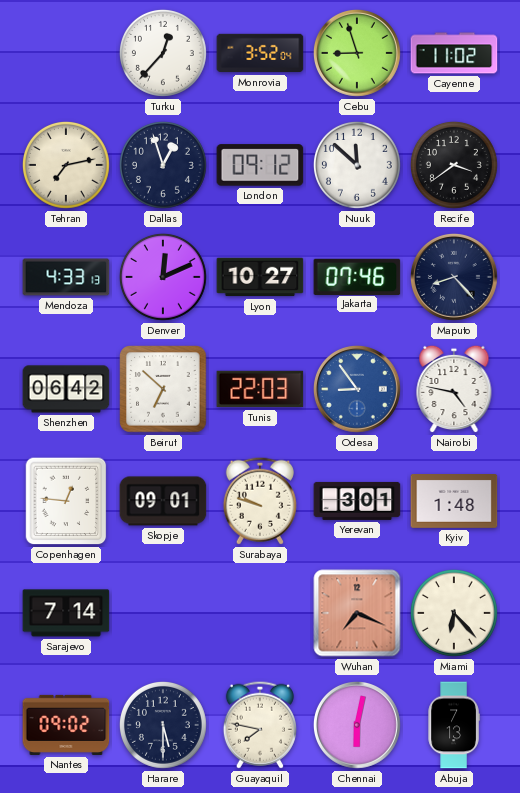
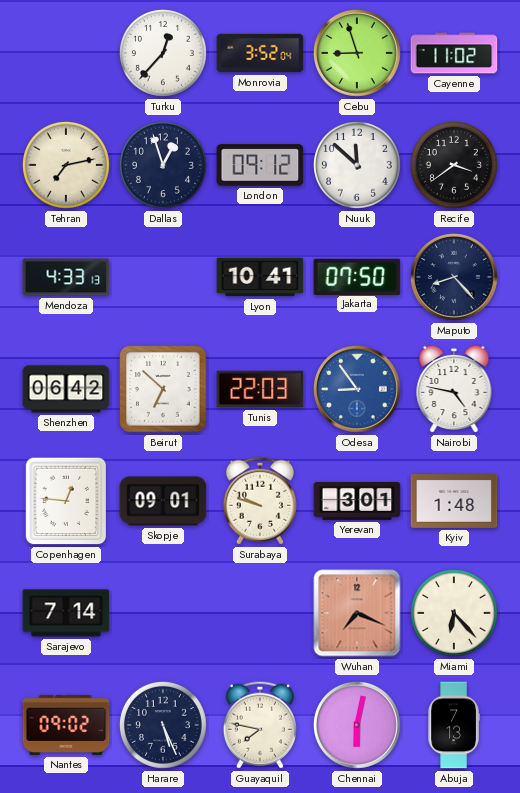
Denver: 12:11 -> none (163, 277)
Lyon: 10:27 -> 10:41 (260, 277)
Jakarta: 07:46 -> 07:50 (357, 276)
Harare: 5:30 -> 5:26 (163, 725)
